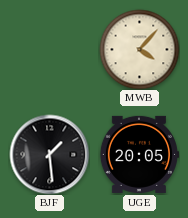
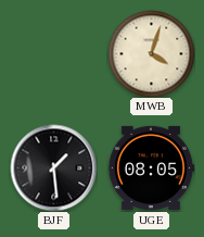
MWB: 4:07 -> 4:03 (151, 53)
UGE: 20:05 -> 08:05 (151, 167)
